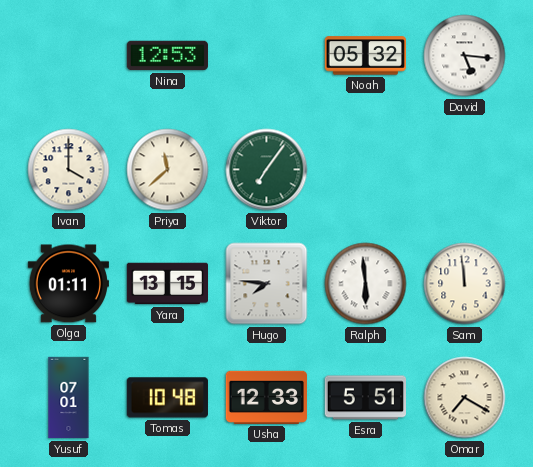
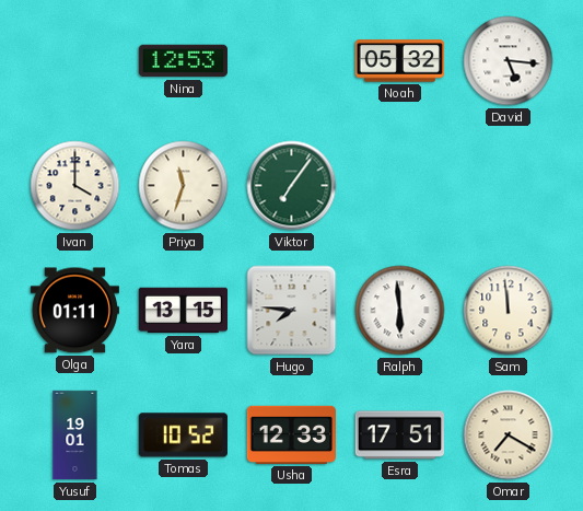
Priya: 11:38 -> 11:33 (184, 186)
Yusuf: 07:01 -> 19:01 (75, 435)
Tomas: 10:48 -> 10:52 (183, 435)
Esra: 5:51 -> 17:51 (399, 435)
